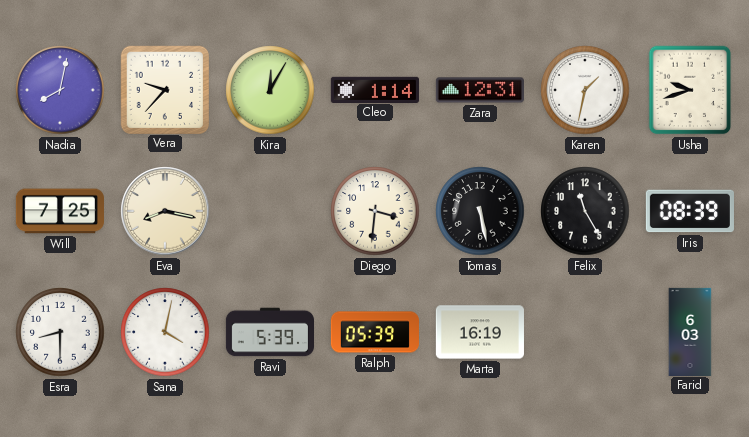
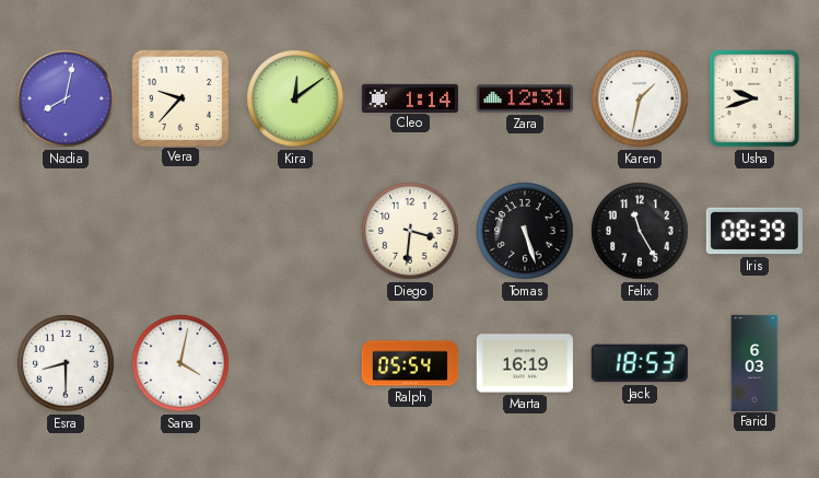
Kira: 12:05 -> 12:09 (295, 98)
Will: 7:25 -> none (60, 211)
Eva: 8:17 -> none (165, 211)
Tomas: 5:28 -> 5:27 (525, 231)
Ravi: 5:39 -> none (269, 332)
Ralph: 05:39 -> 05:54 (410, 363)
Jack: none -> 18:53 (640, 363)
